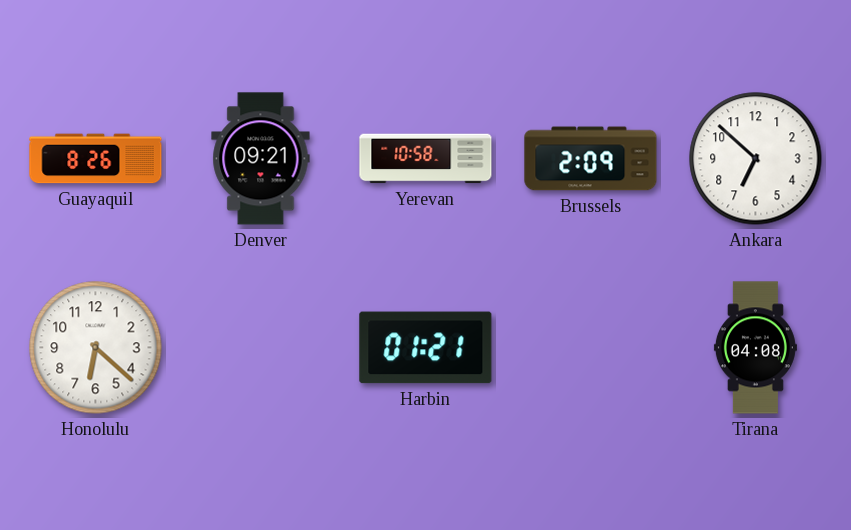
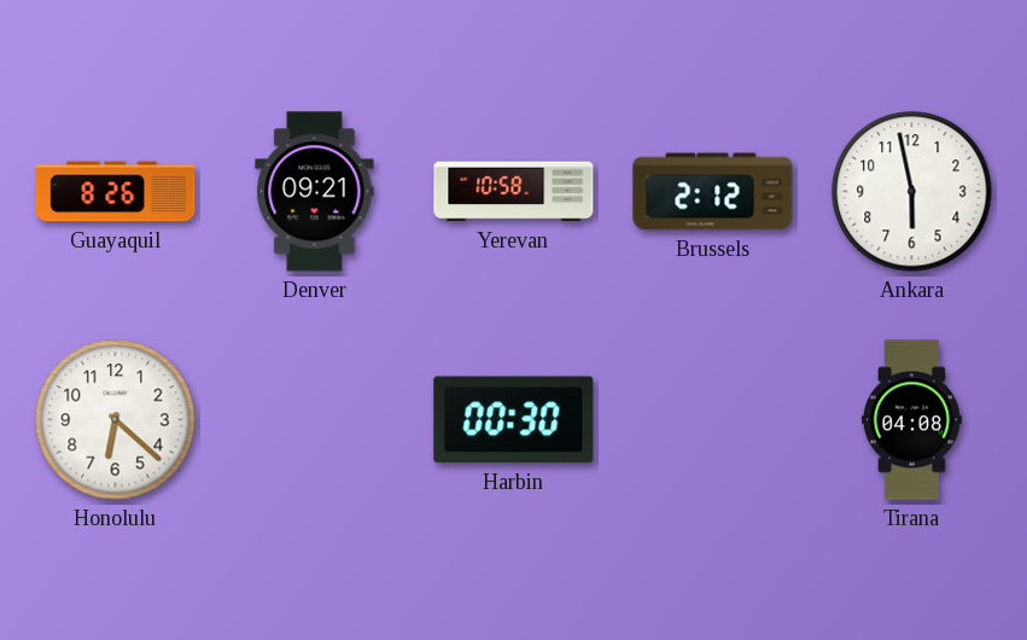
Brussels: 2:09 -> 2:12 (713, 192)
Ankara: 6:52 -> 5:58 (912, 192)
Harbin: 01:21 -> 00:30 (514, 420)
